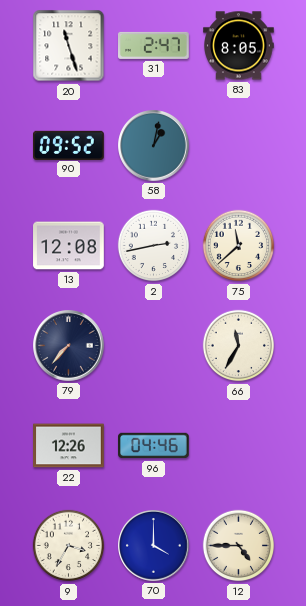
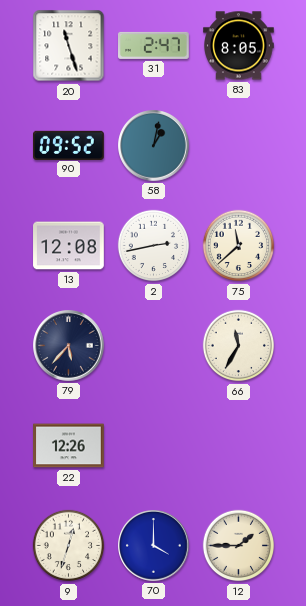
79: 7:37 -> 5:37 (69, 346)
96: 04:46 -> none (154, 446)
9: 3:35 -> 12:33 (69, 546)
12: 4:45 -> 1:45 (239, 546)
